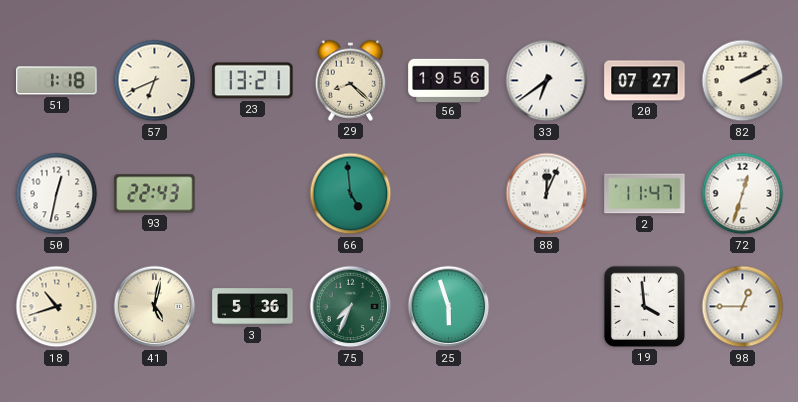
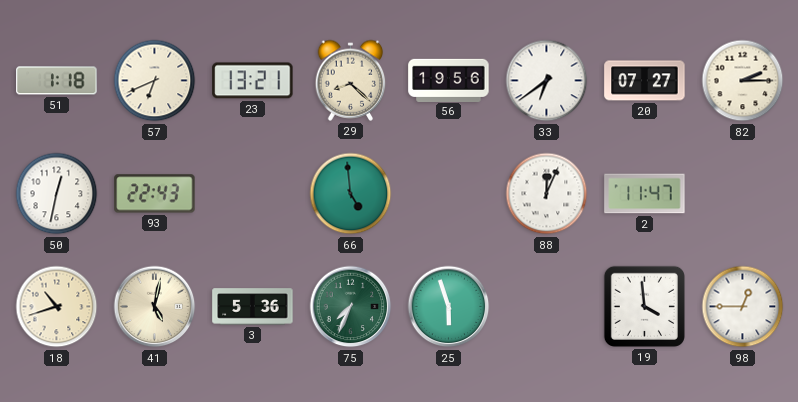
82: 2:10 -> 2:15 (743, 81)
72: 12:33 -> none (743, 194)
